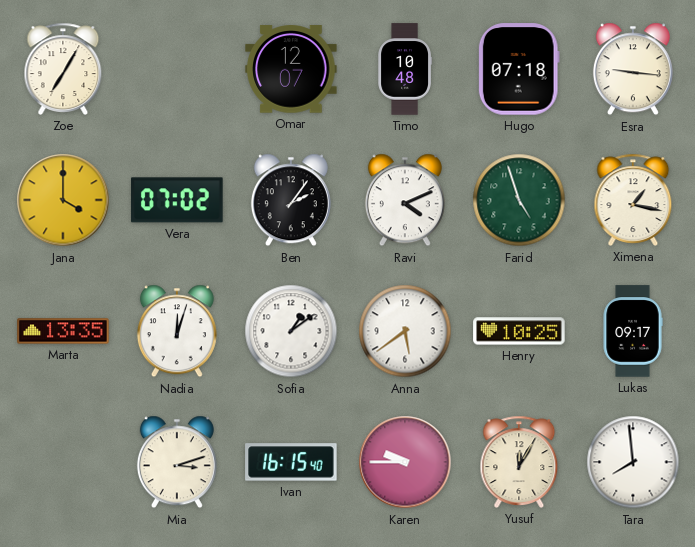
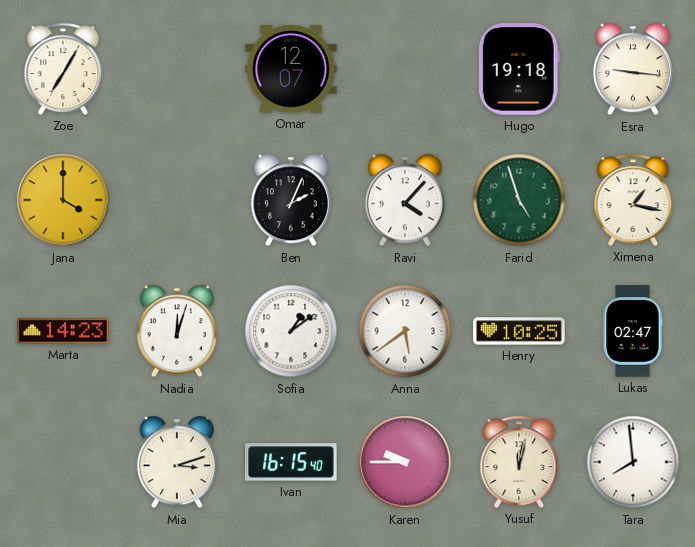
Timo: 10:48 -> none (405, 69)
Hugo: 07:18 -> 19:18 (519, 69)
Vera: 07:02 -> none (177, 200)
Ben: 2:06 -> 2:04 (291, 200)
Ravi: 4:11 -> 4:07 (405, 200)
Marta: 13:35 -> 14:23 (63, 331)
Lukas: 09:17 -> 02:47 (633, 331)
Yusuf: 12:05 -> 12:02 (519, 462)
